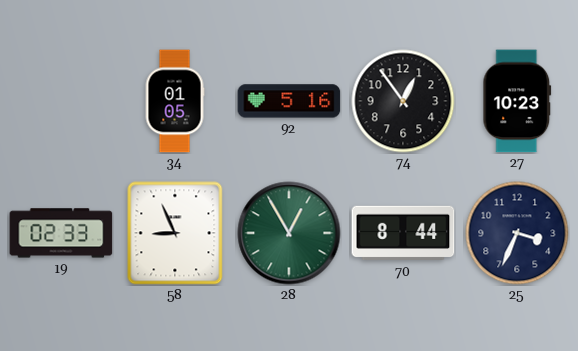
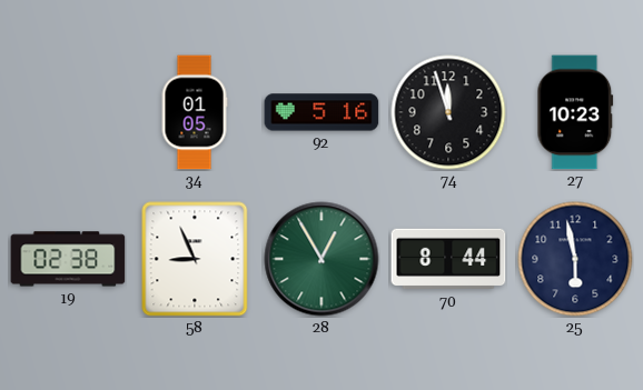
74: 12:54 -> 11:57 (448, 112)
19: 02:33 -> 02:38 (68, 259)
25: 3:34 -> 5:58 (575, 259)
